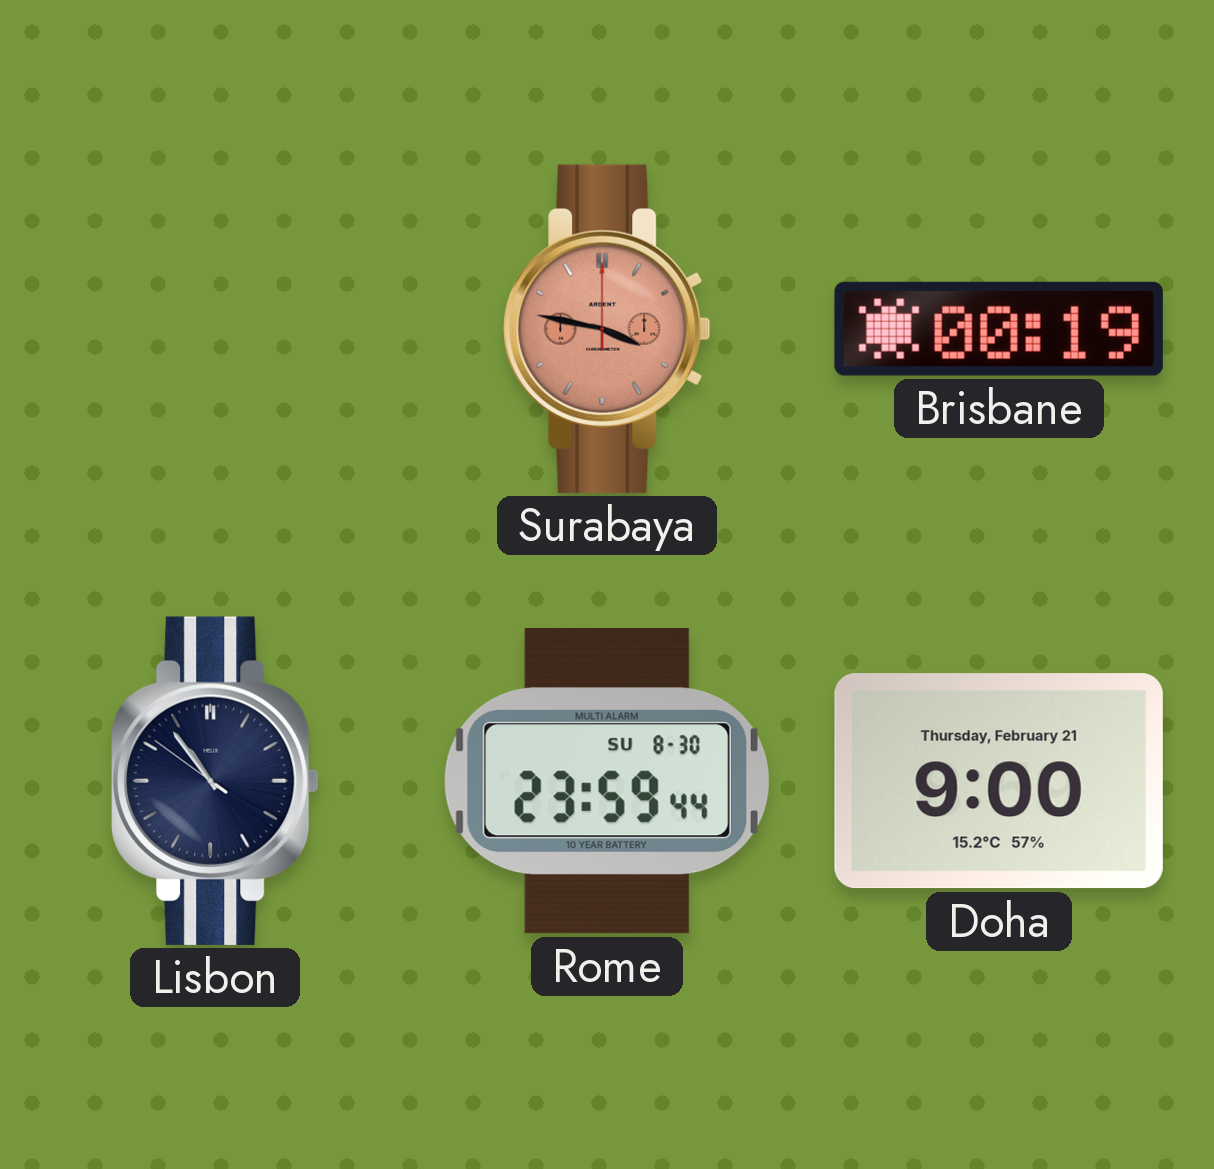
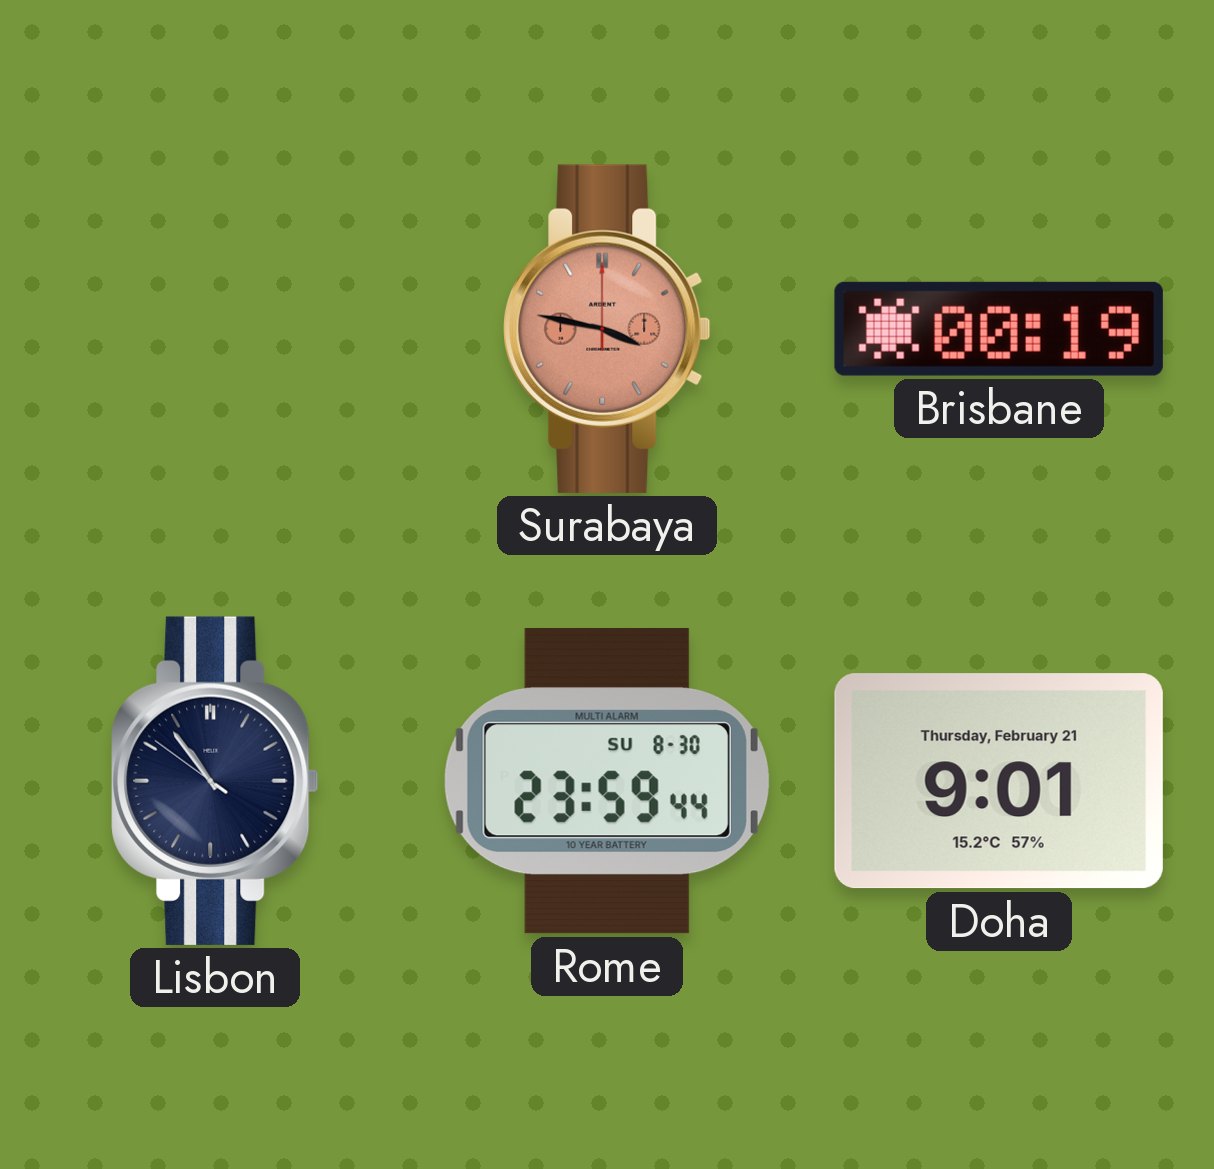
Doha: 9:00 -> 9:01 (999, 781)
